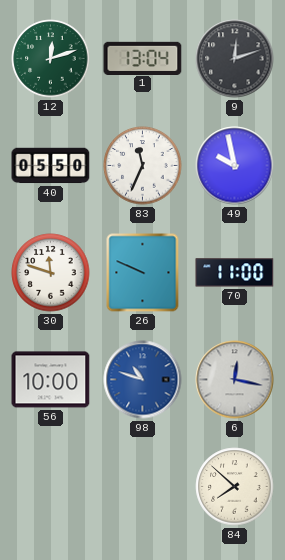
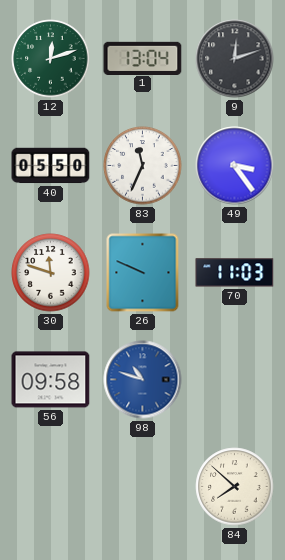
49: 9:58 -> 3:24 (235, 166)
70: 11:00 -> 11:03 (235, 273)
56: 10:00 -> 09:58 (51, 380)
6: 12:17 -> none (235, 380)
